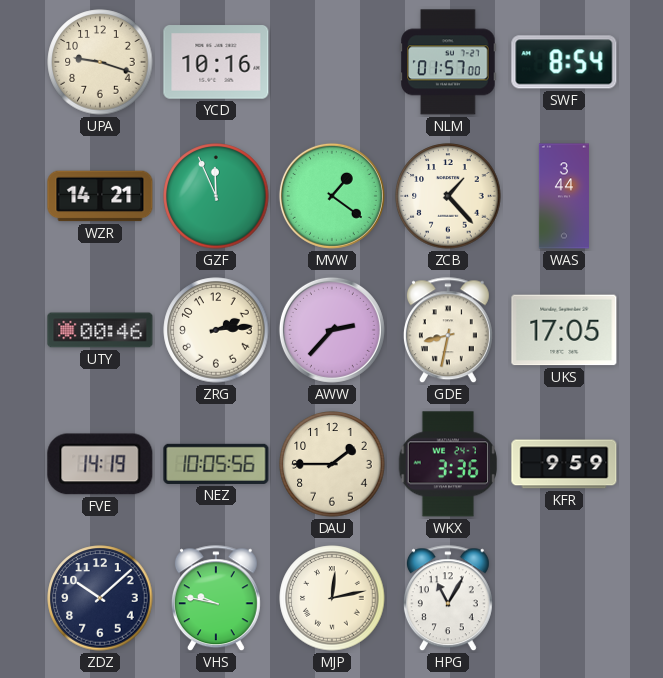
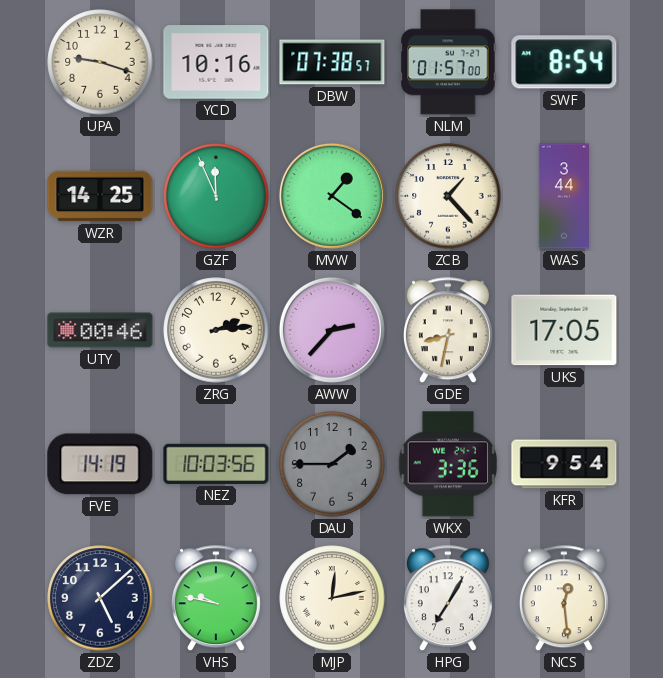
DBW: none -> 07:38 (332, 62)
WZR: 14:21 -> 14:25 (100, 196)
NEZ: 10:05 -> 10:03 (216, 464)
DAU dial: cream -> grey (332, 464)
KFR: 9:59 -> 9:54 (564, 464)
ZDZ: 10:08 -> 5:08 (100, 598)
HPG: 11:05 -> 7:05 (448, 599)
NCS: none -> 12:29 (564, 599)
